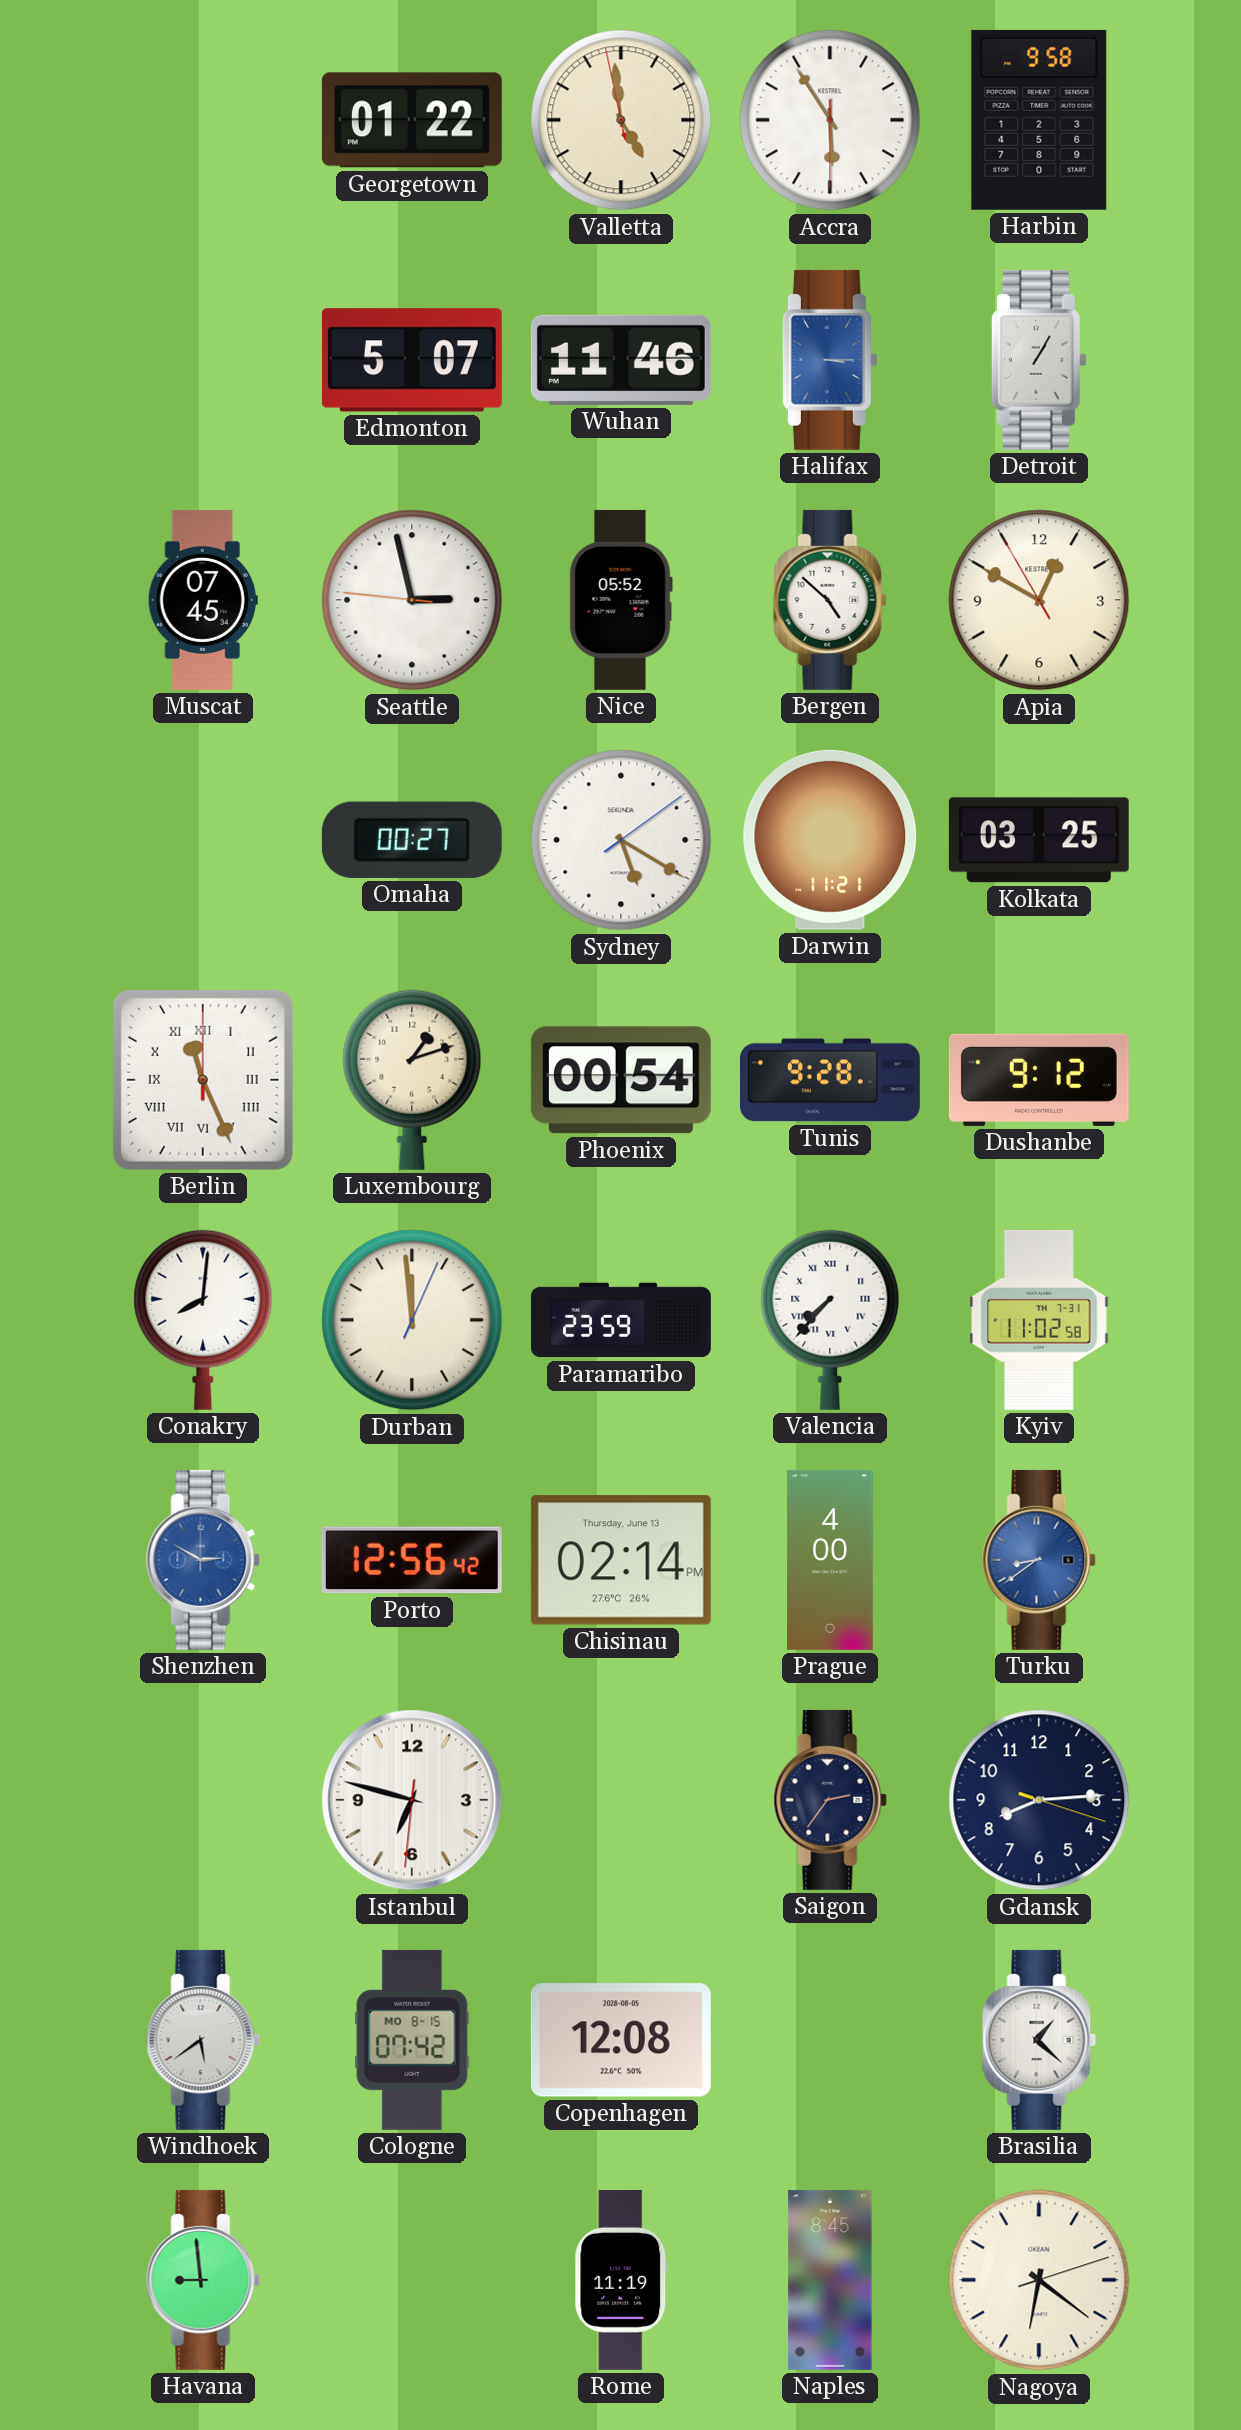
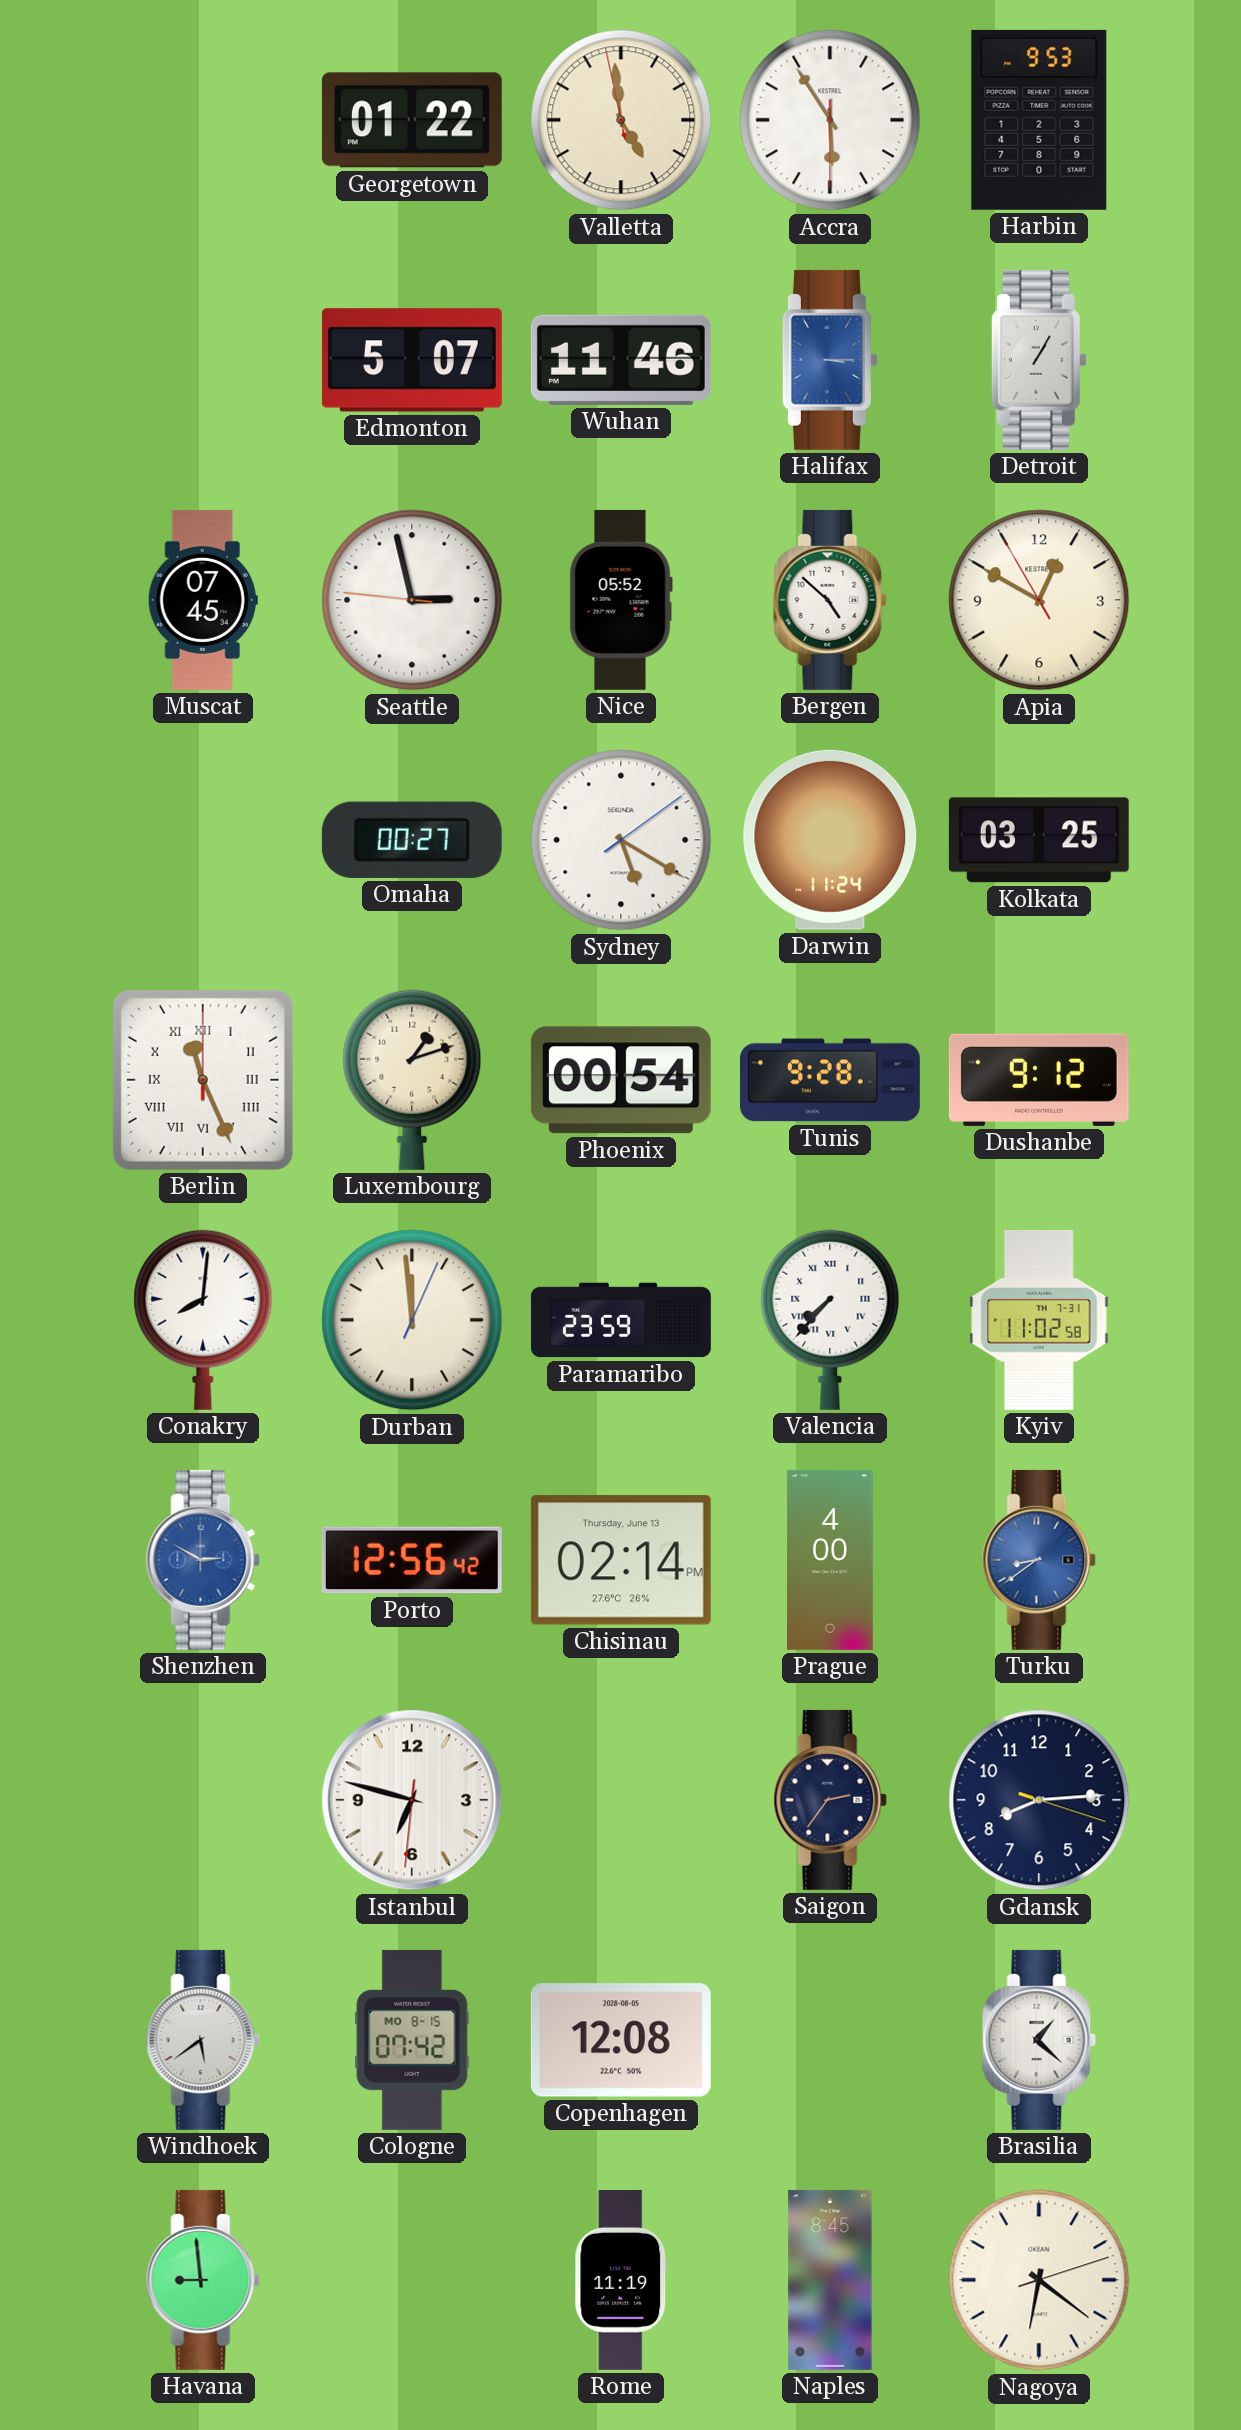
Harbin: 9:58 -> 9:53 (1039, 120)
Darwin: 11:21 -> 11:24 (830, 840)
